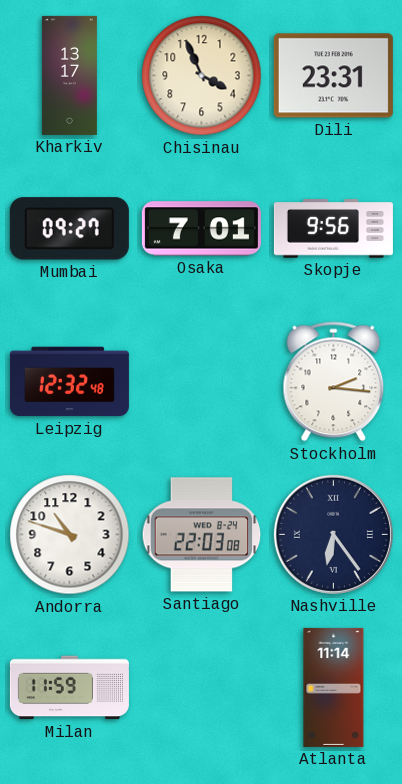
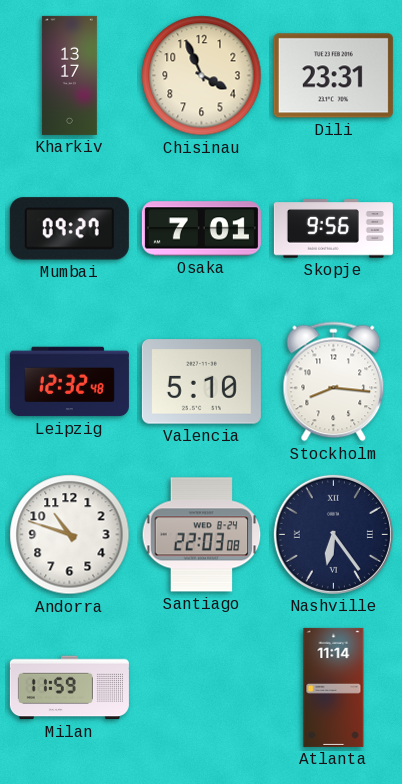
Valencia: none -> 5:10 (201, 382)
Stockholm: 2:16 -> 8:16 (334, 382)
